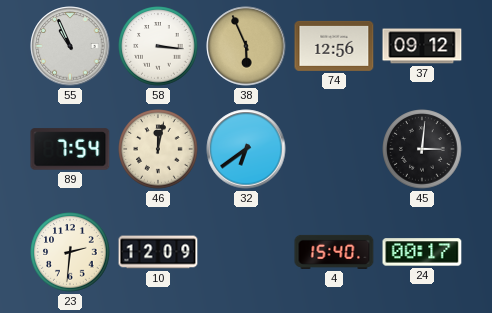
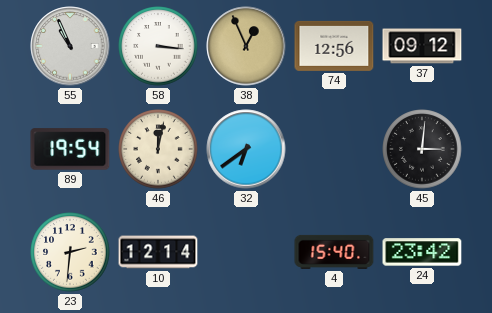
38: 5:56 -> 12:56 (246, 46)
89: 7:54 -> 19:54 (70, 149)
10: 12:09 -> 12:14 (158, 252)
24: 00:17 -> 23:42 (422, 252)
